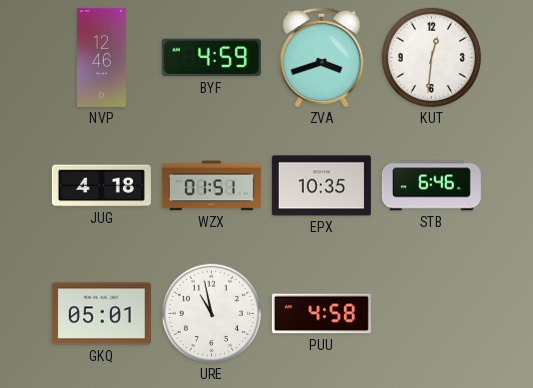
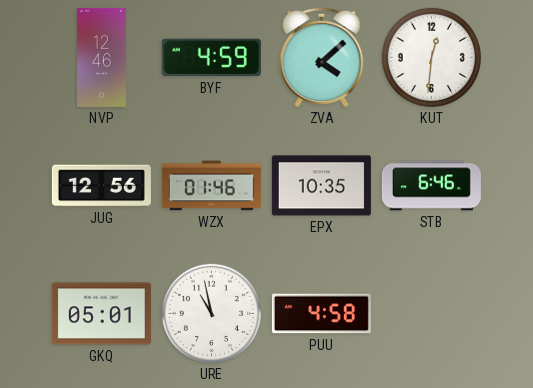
ZVA: 3:42 -> 4:08 (322, 57)
JUG: 4:18 -> 12:56 (101, 186)
WZX: 01:51 -> 01:46 (211, 186)
